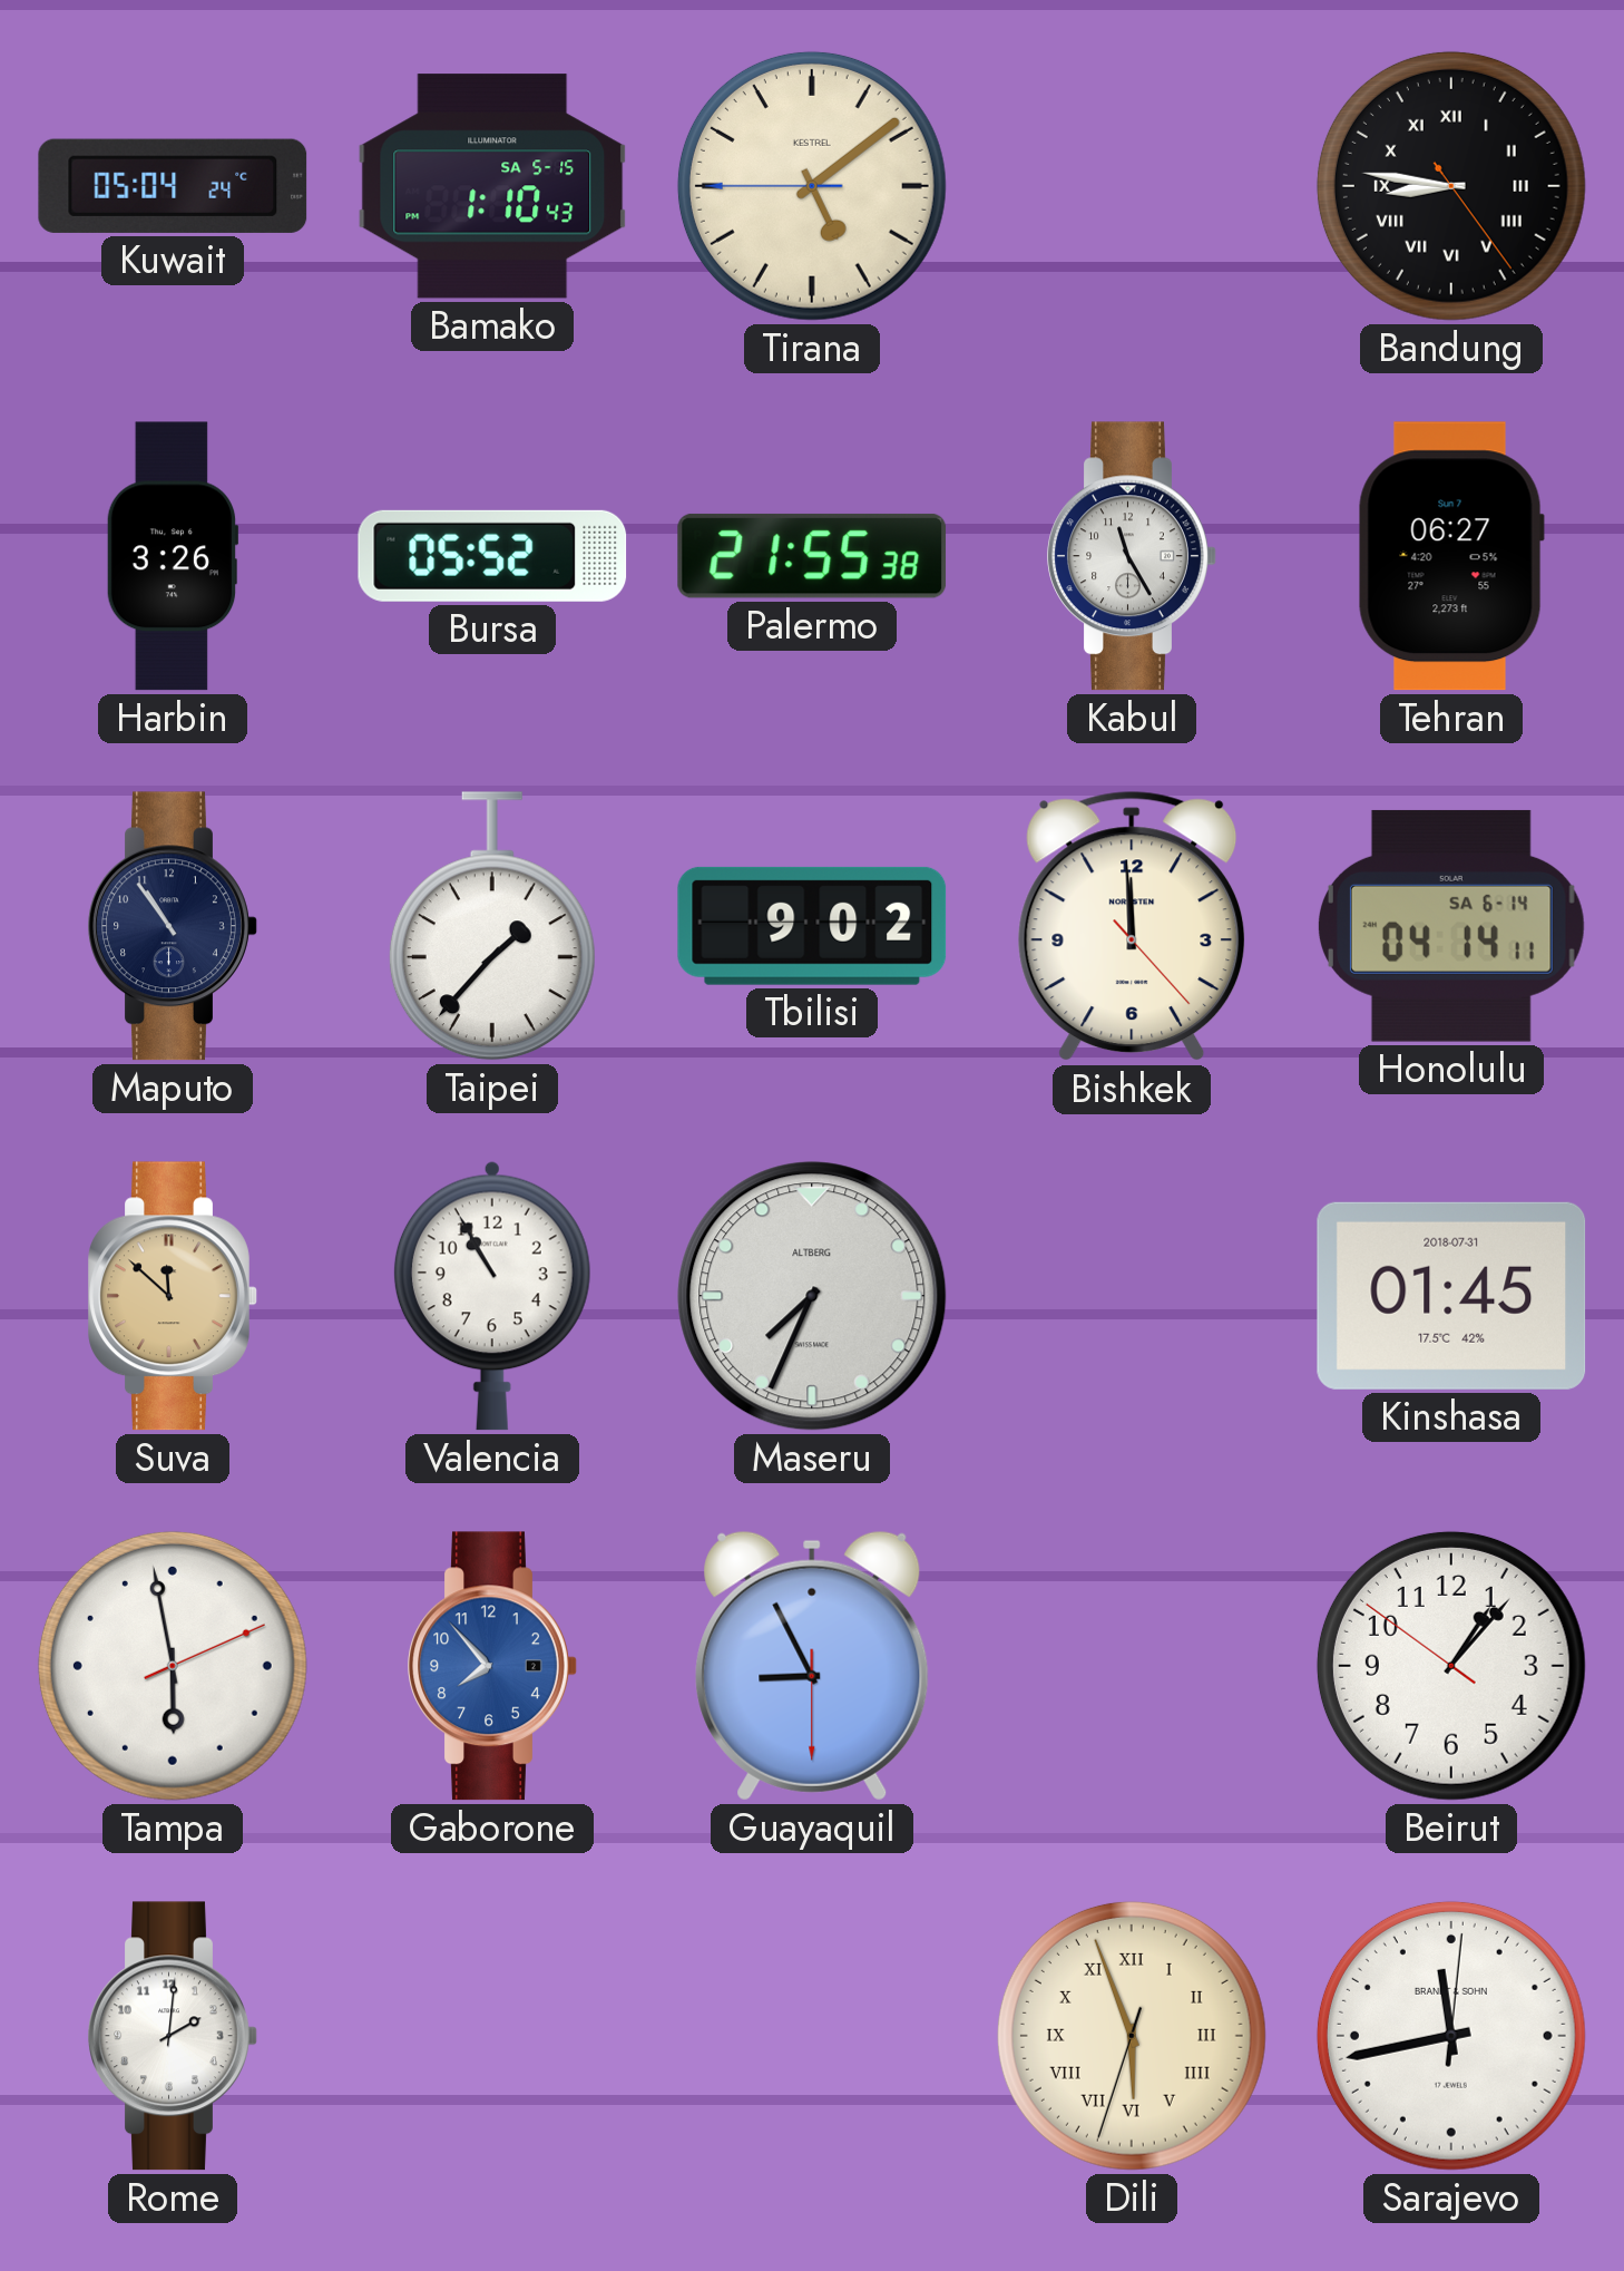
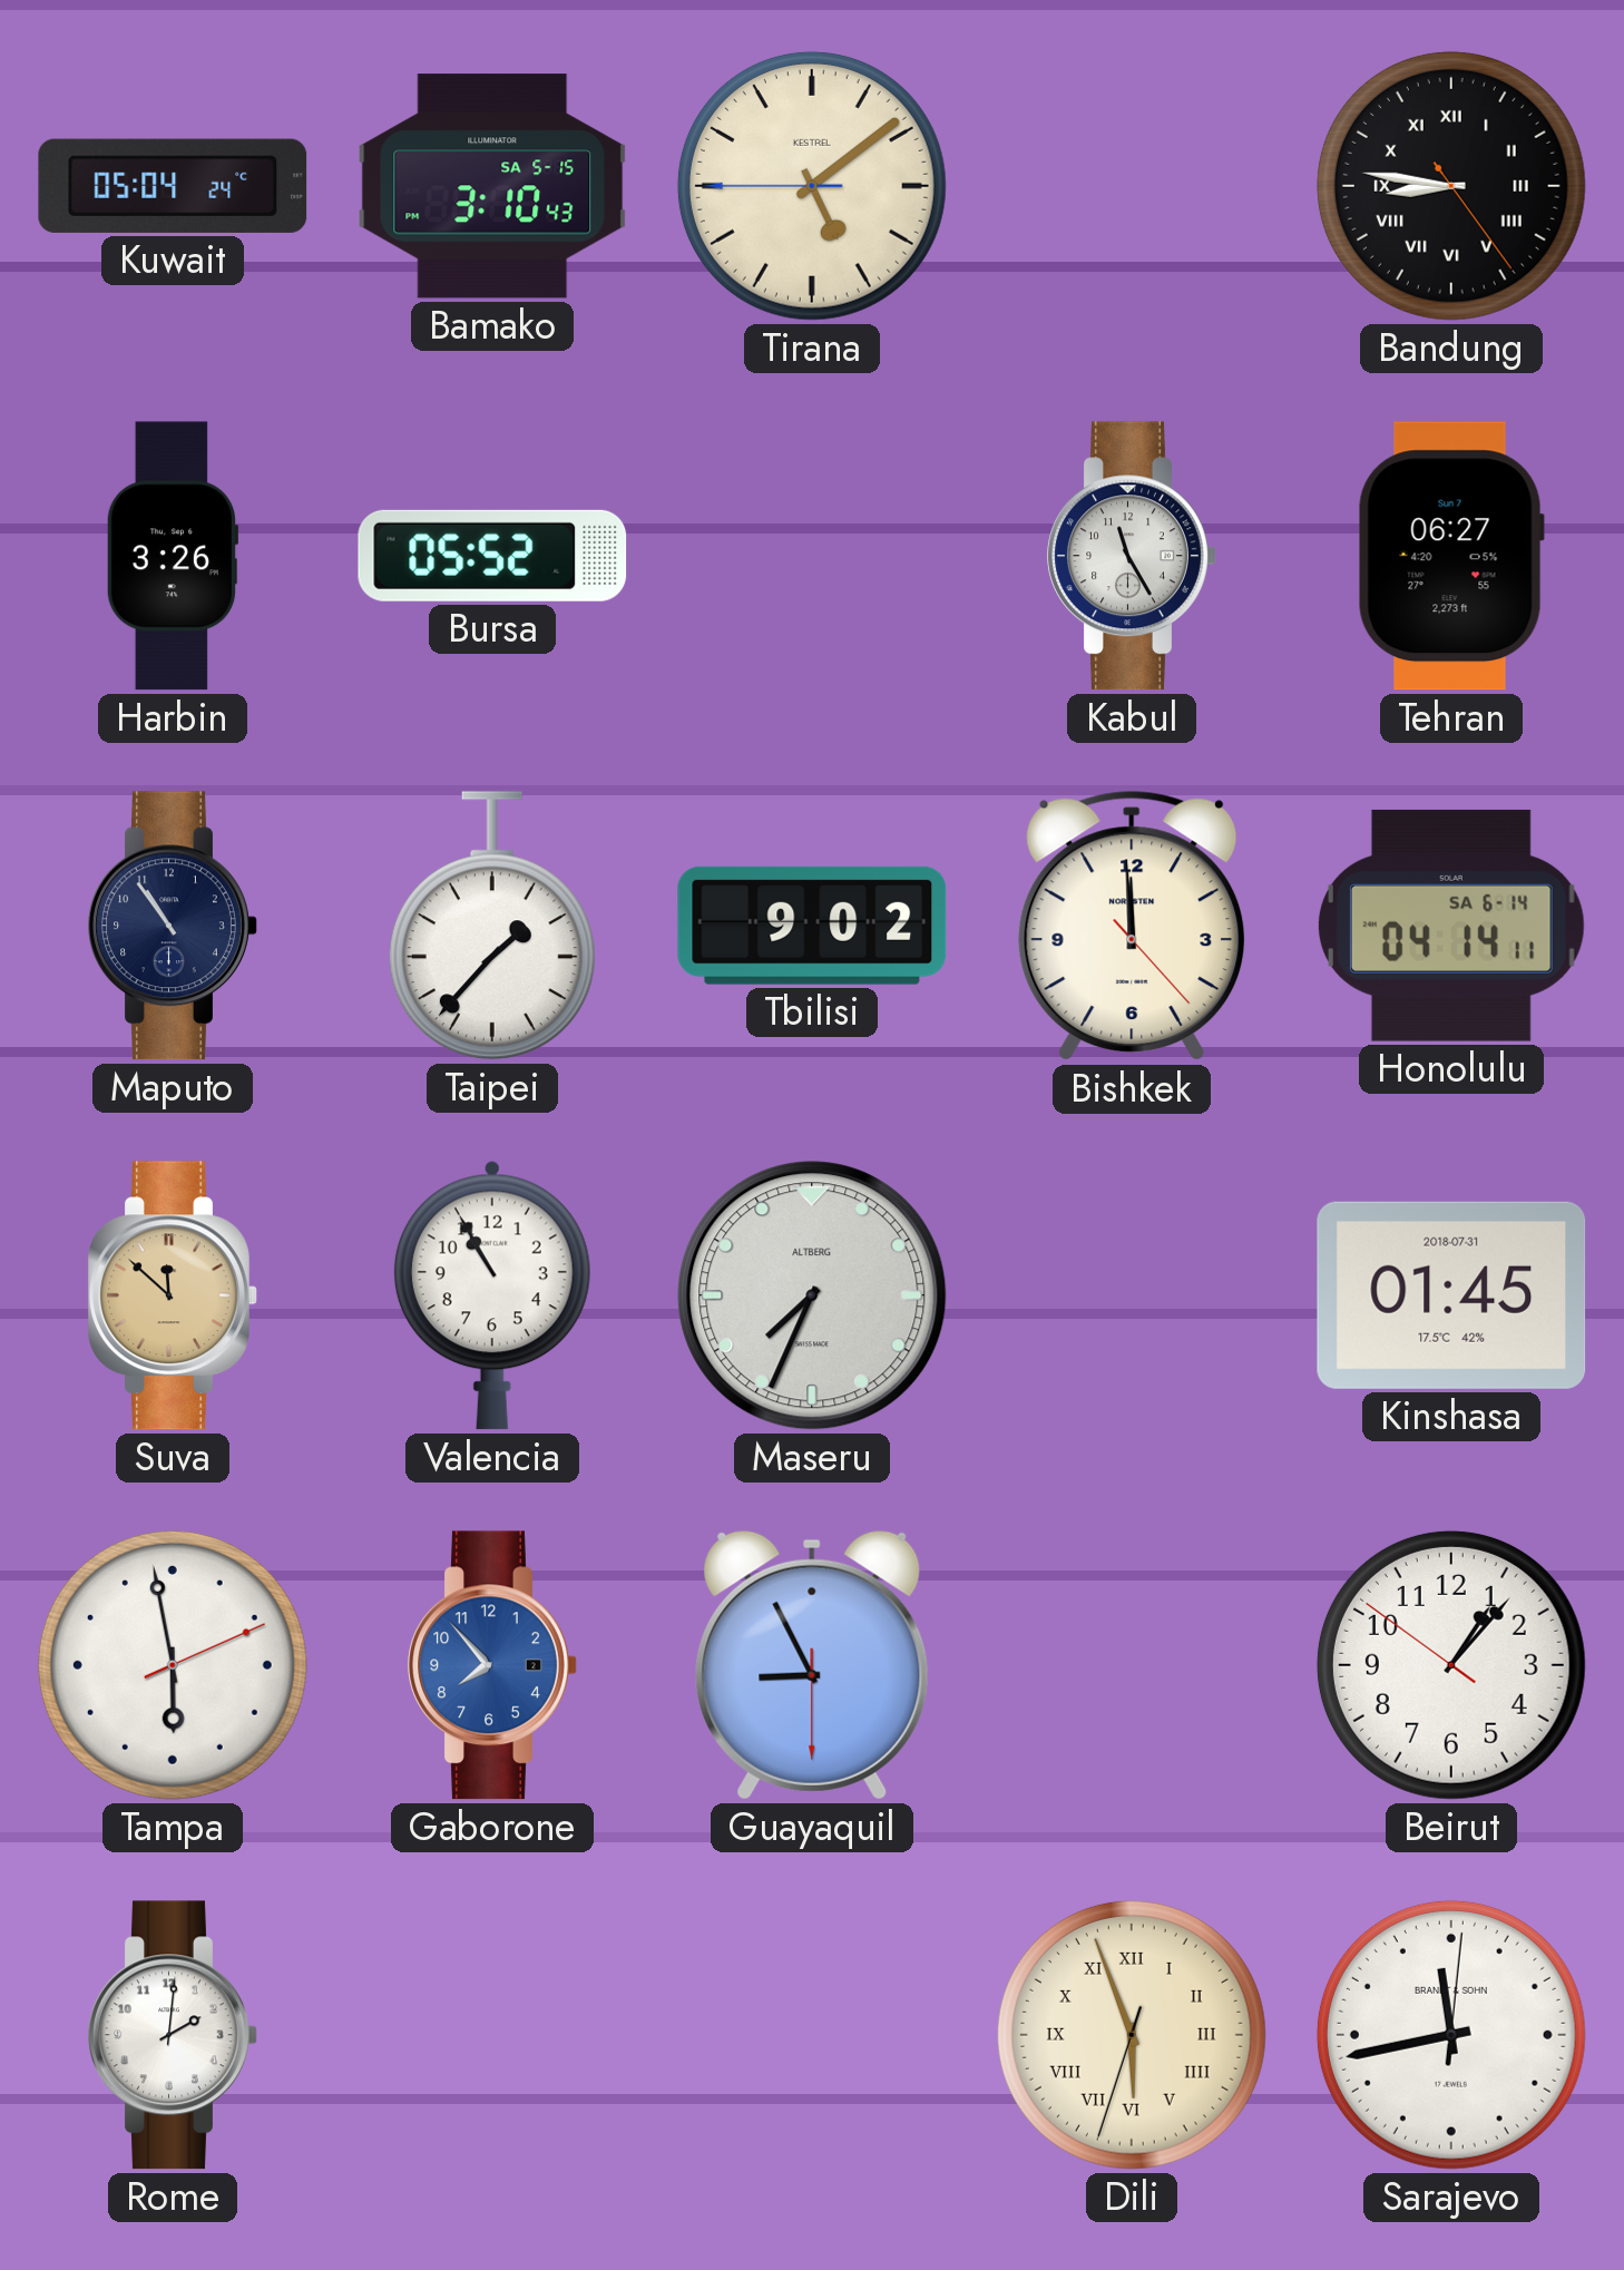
Bamako: 1:10 -> 3:10 (492, 186)
Palermo: 21:55 -> none (812, 556)
